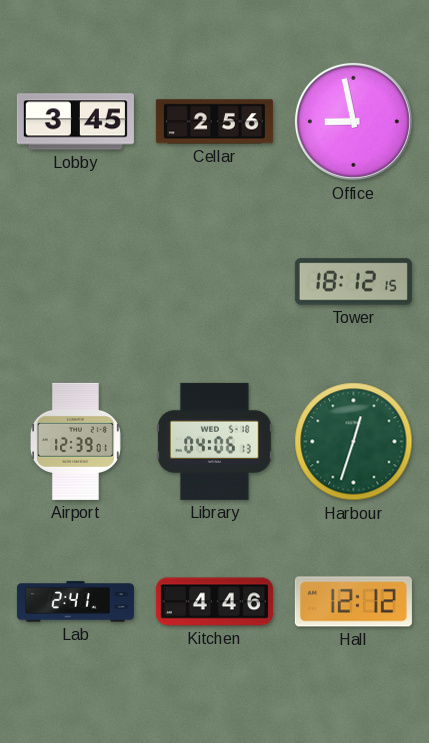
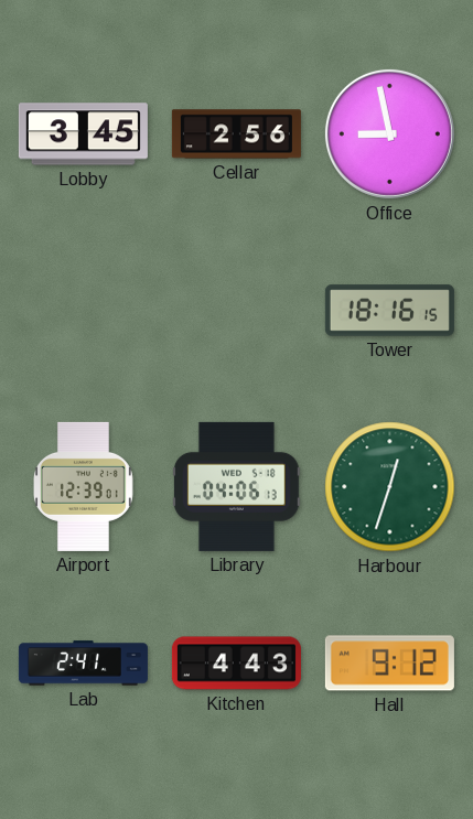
Tower: 18:12 -> 18:16 (389, 311)
Kitchen: 4:46 -> 4:43 (236, 664)
Hall: 12:12 -> 9:12 (389, 664)
